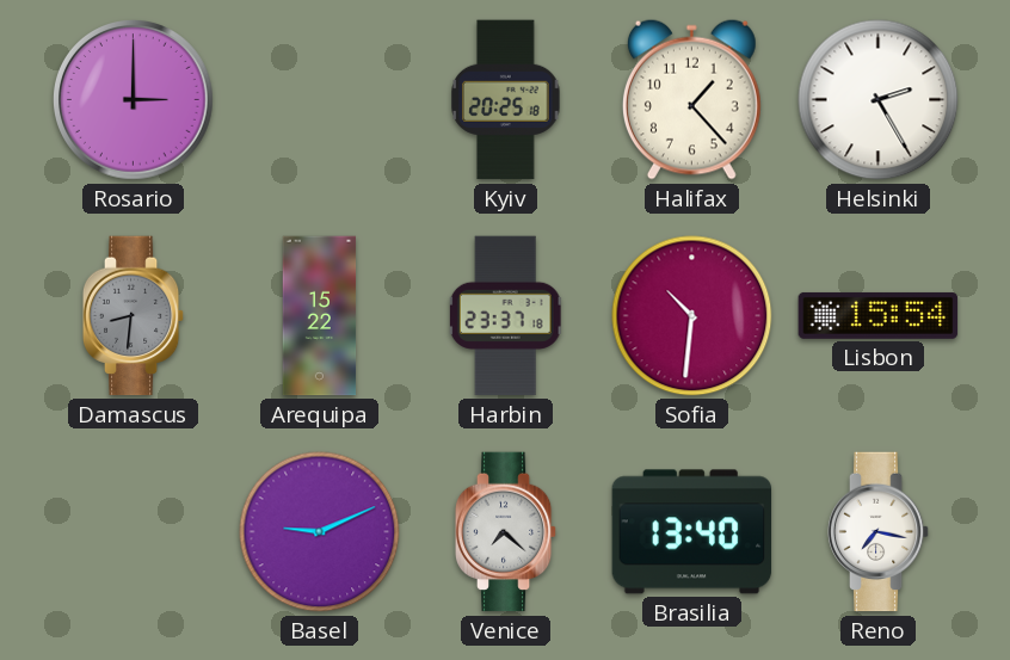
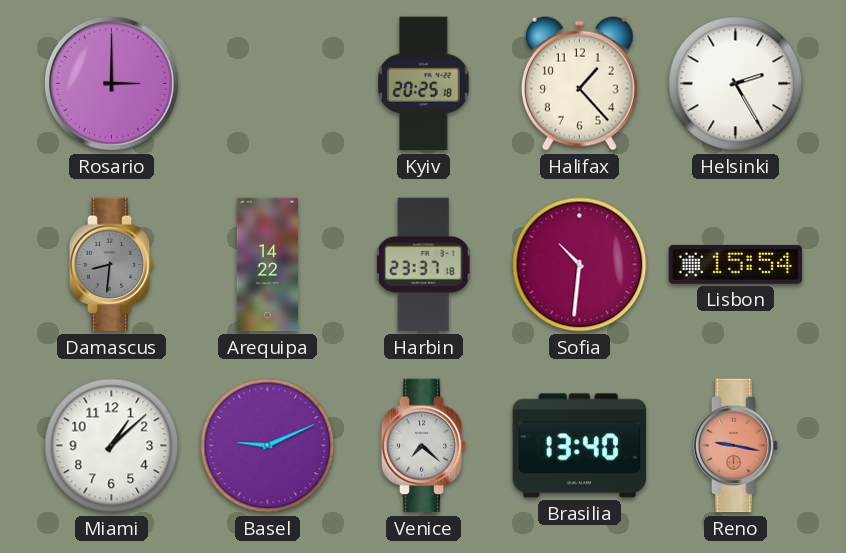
Arequipa: 15:22 -> 14:22 (268, 265)
Miami: none -> 1:08 (112, 446)
Reno: 7:17 -> 9:17 (736, 446)
Reno dial: white -> salmon (736, 446)
